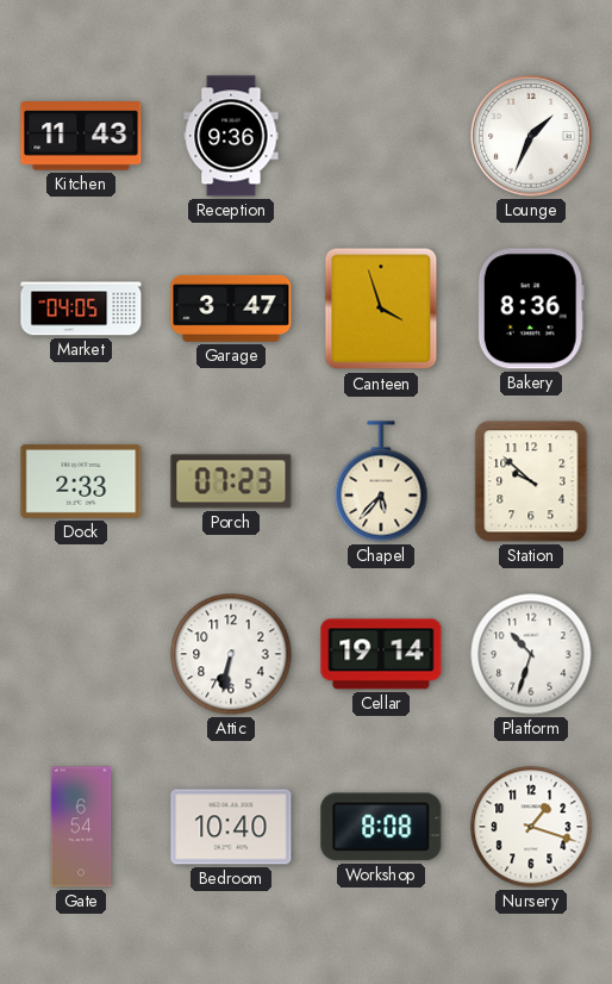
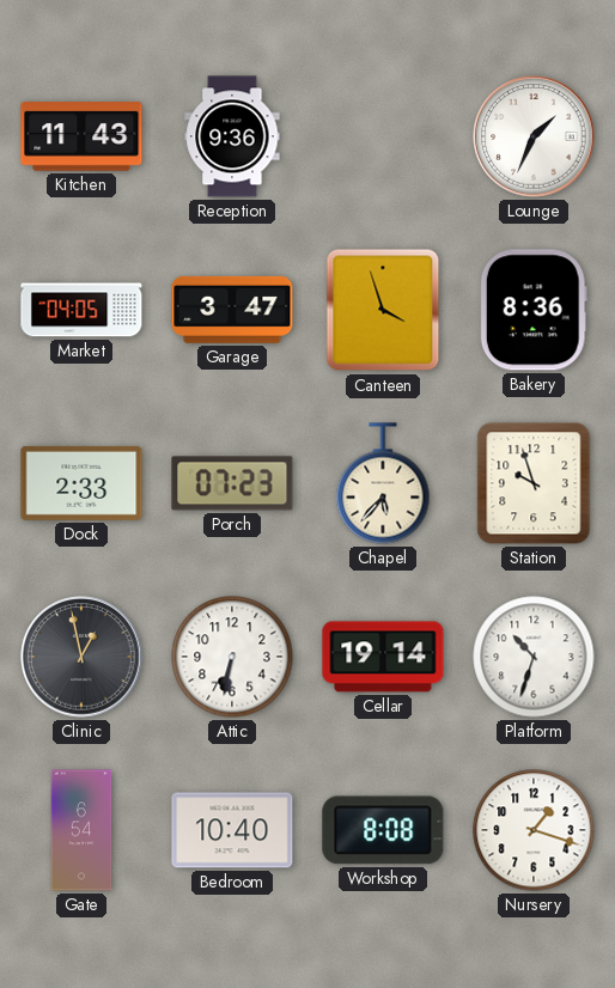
Station: 9:52 -> 9:57 (534, 483)
Clinic: none -> 12:58 (81, 657)
